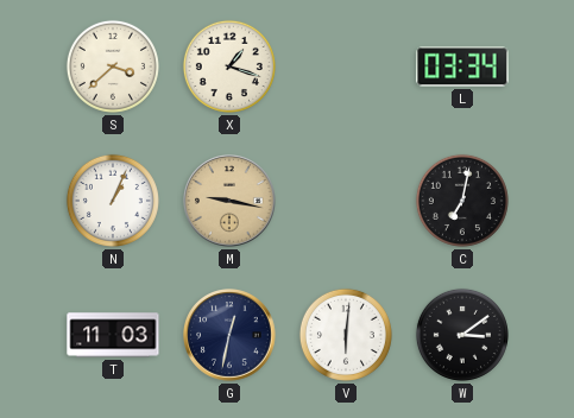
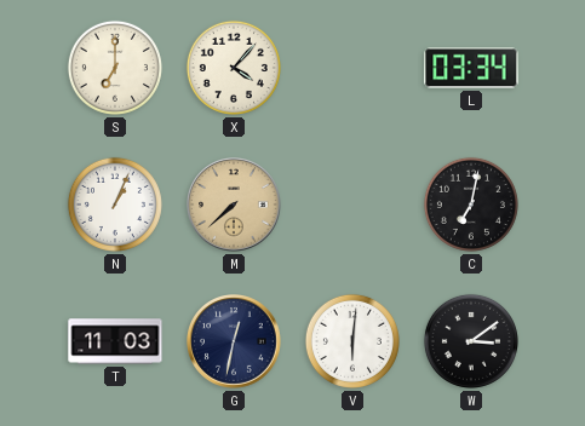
S: 3:38 -> 7:00 (115, 68)
X: 1:18 -> 4:07 (234, 68)
M: 9:17 -> 7:38 (234, 205)
